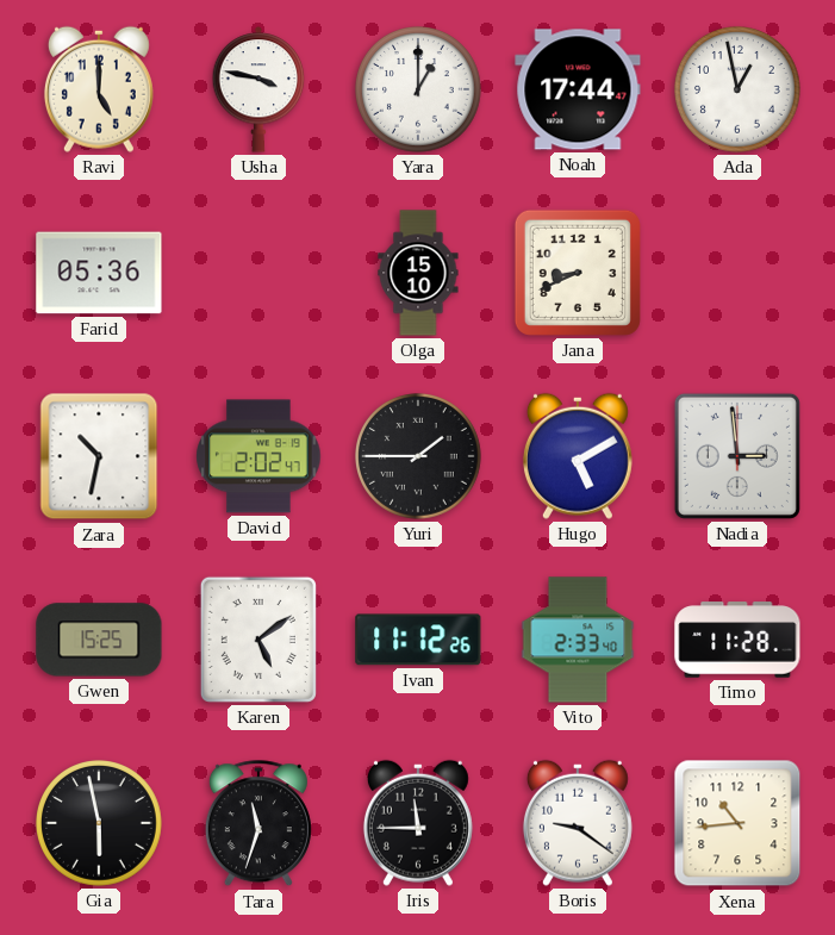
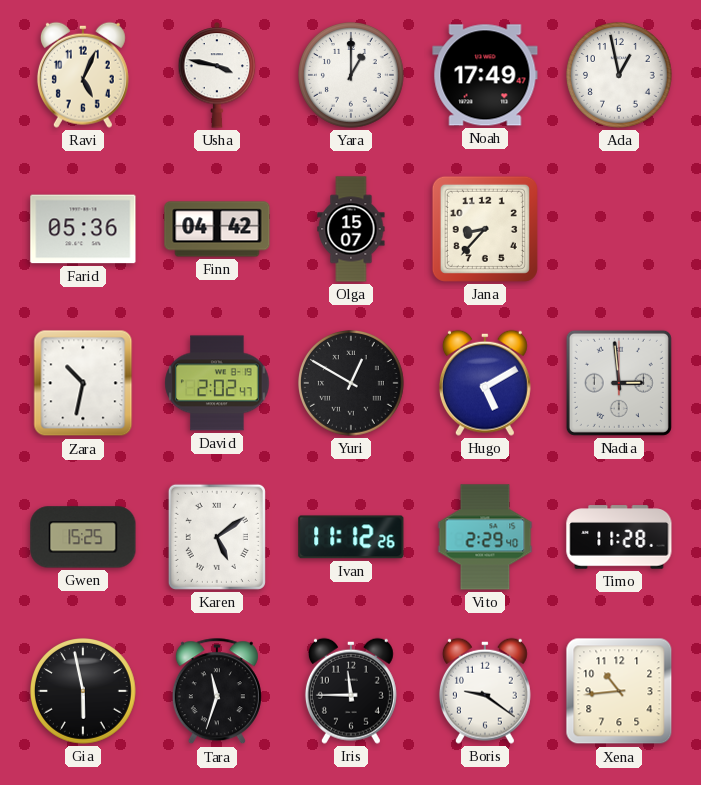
Ravi: 5:00 -> 5:04 (83, 75)
Noah: 17:44 -> 17:49 (485, 75)
Finn: none -> 04:42 (217, 229)
Olga: 15:10 -> 15:07 (351, 229)
Jana: 8:41 -> 8:37 (485, 229)
Yuri: 1:45 -> 12:50 (352, 384)
Vito: 2:33 -> 2:29 (485, 537)
